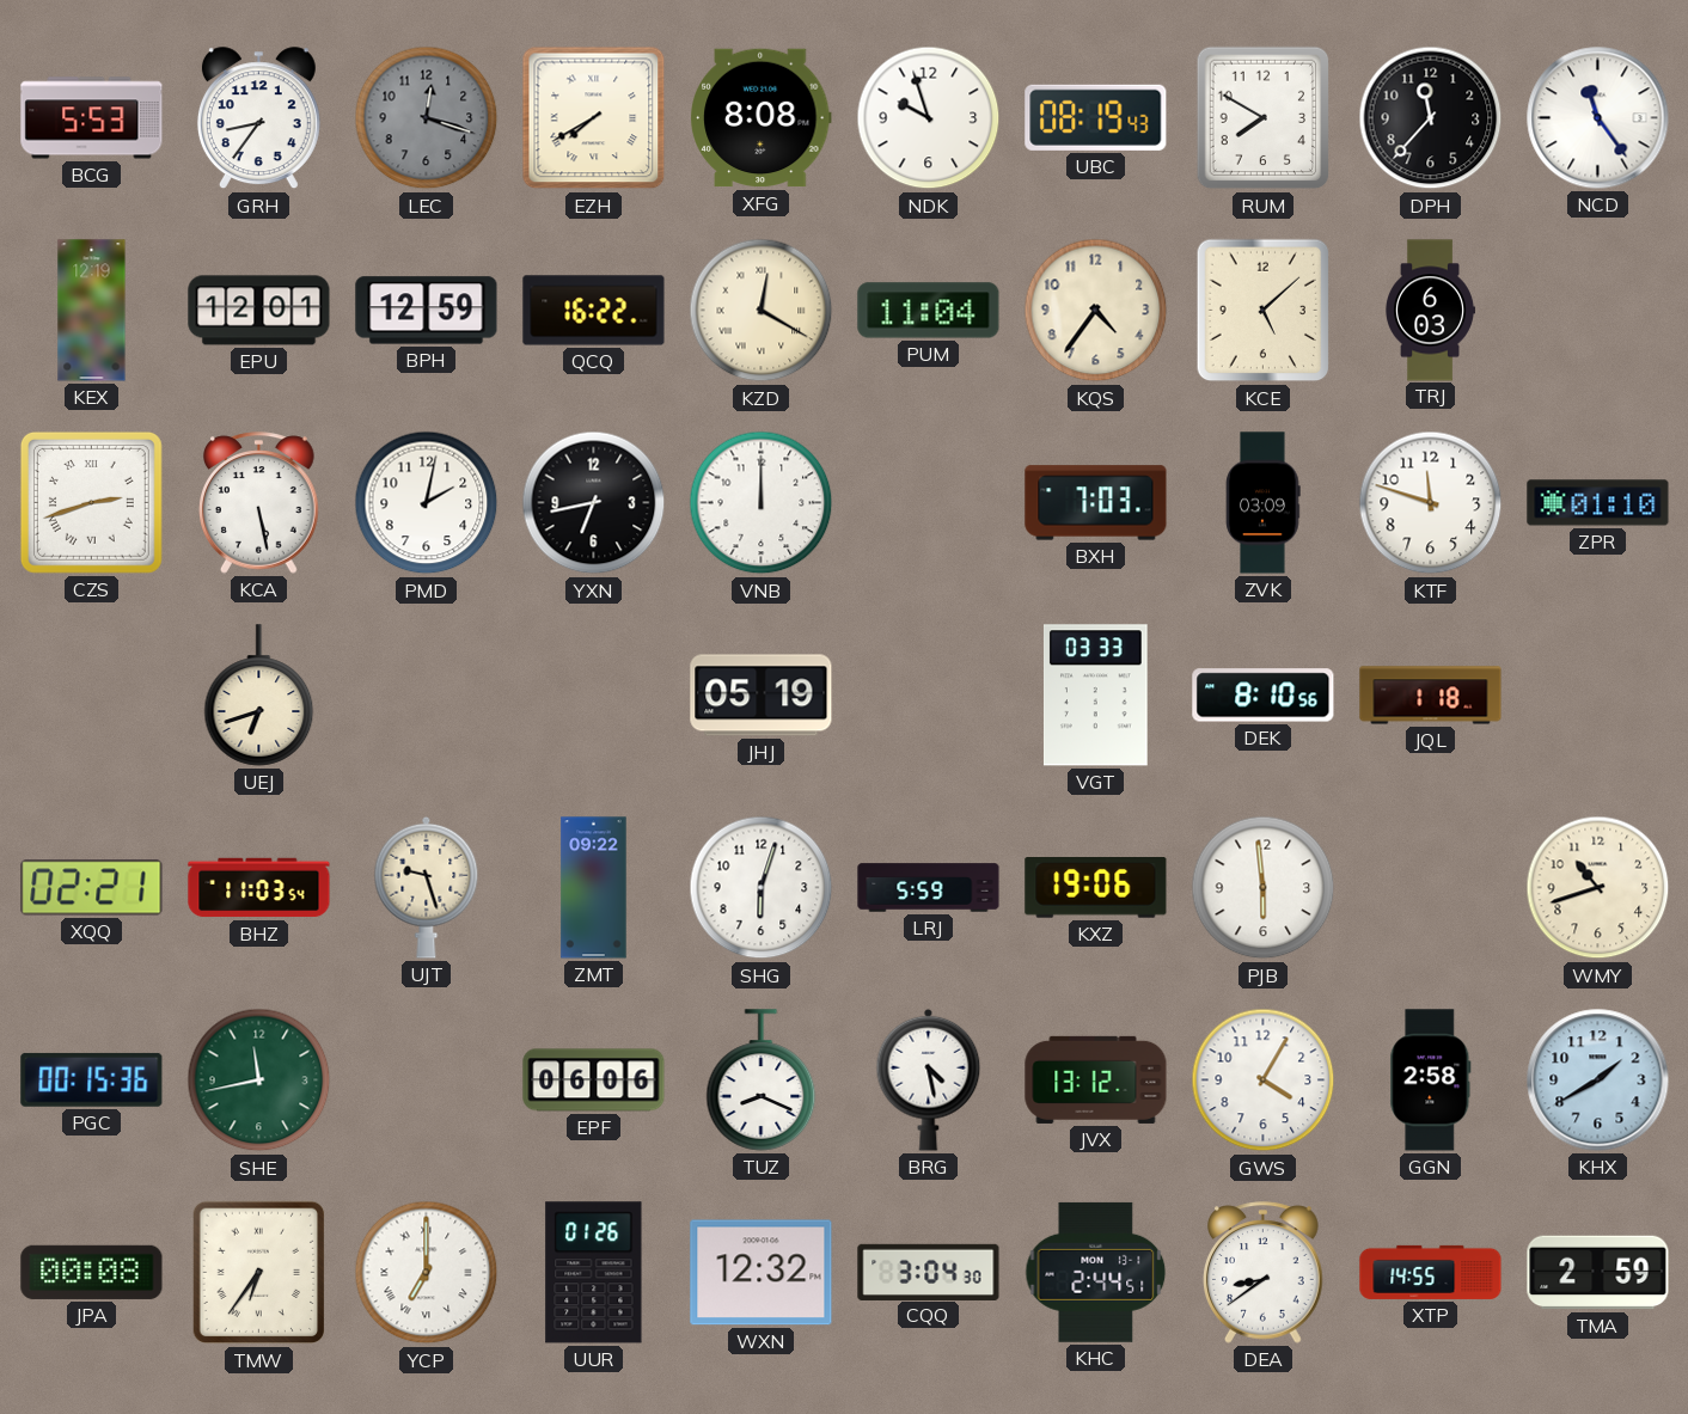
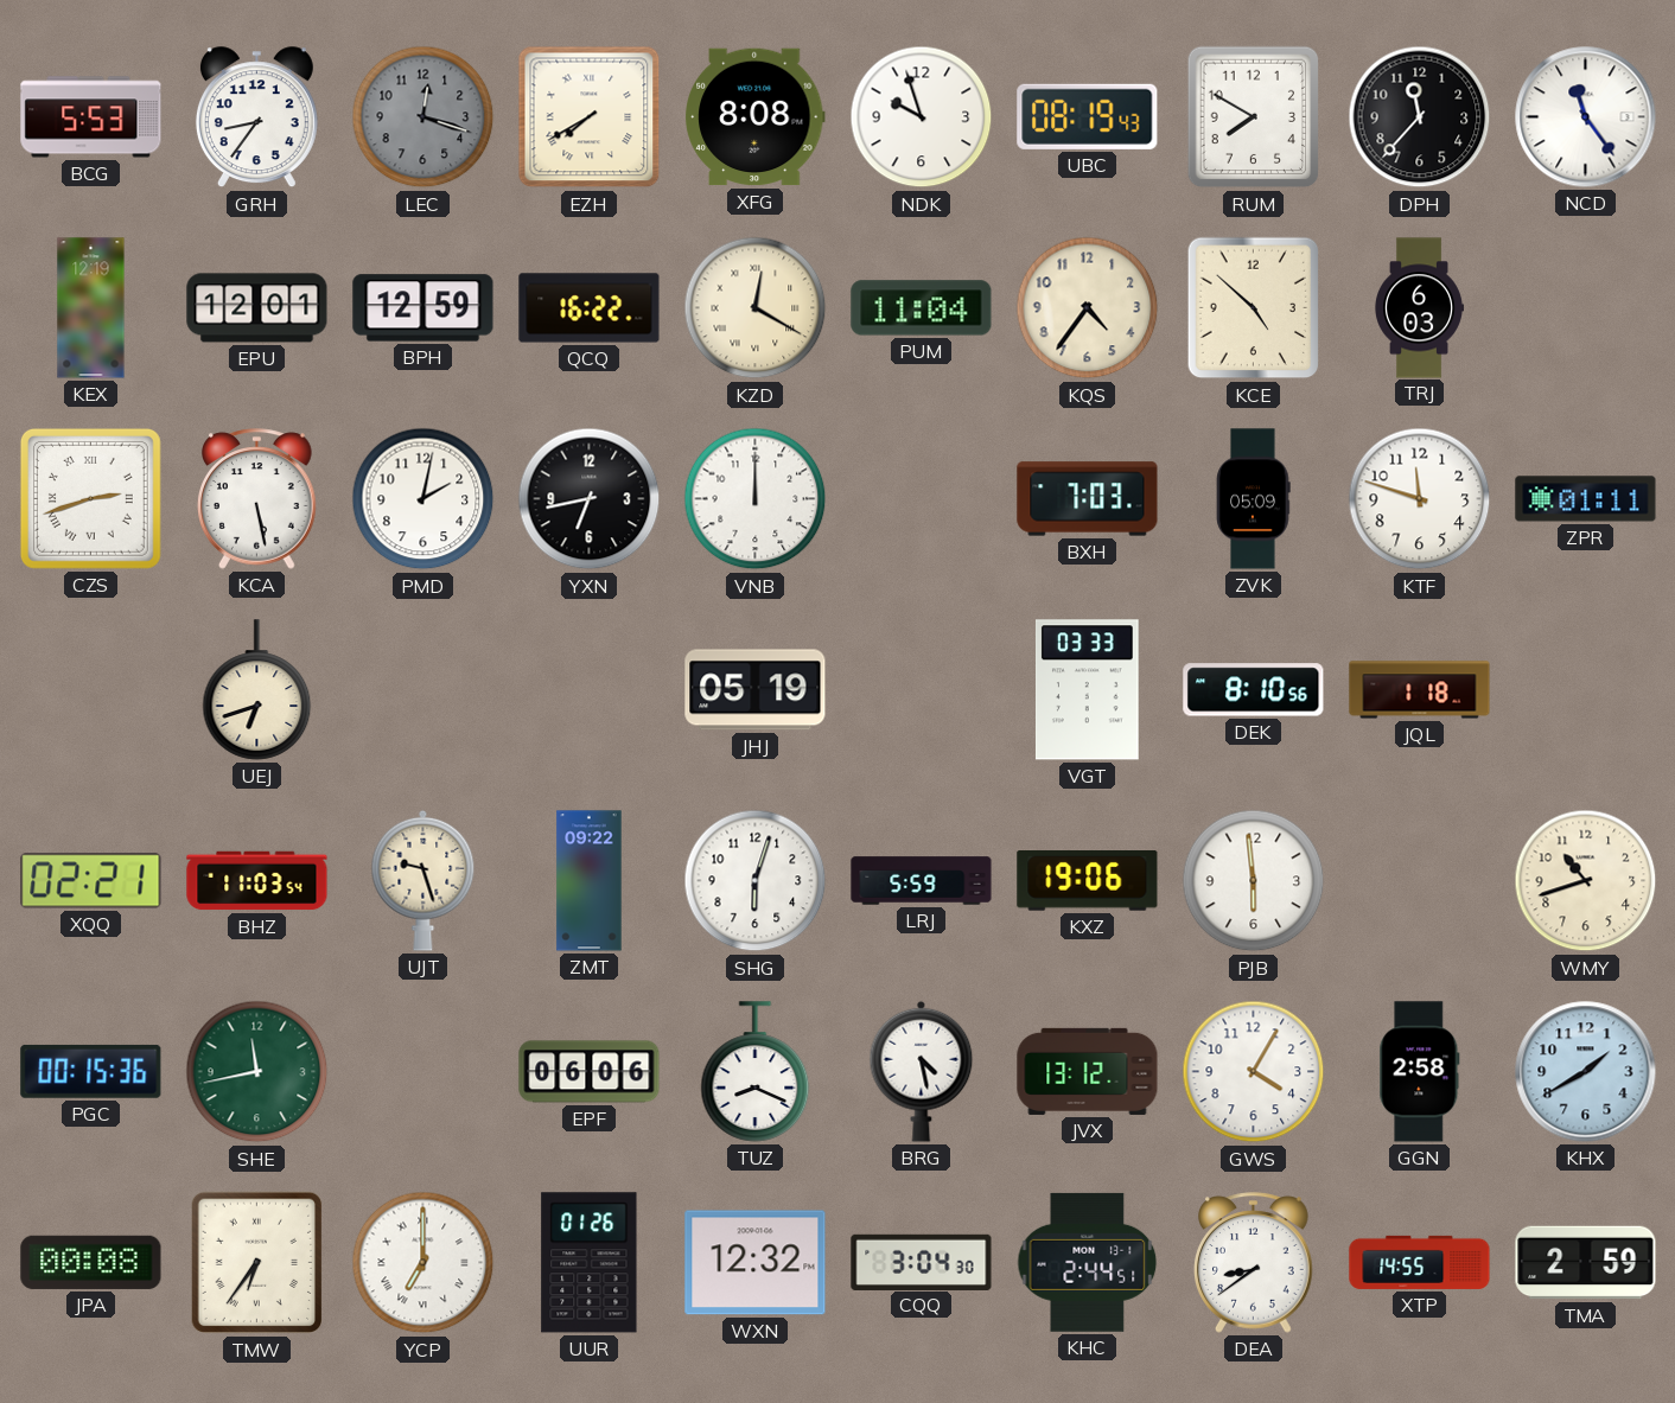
KCE: 5:08 -> 4:52 (1254, 308)
ZVK: 03:09 -> 05:09 (1254, 499)
ZPR: 01:10 -> 01:11 (1586, 499)
